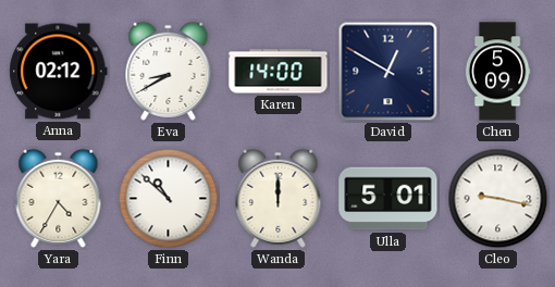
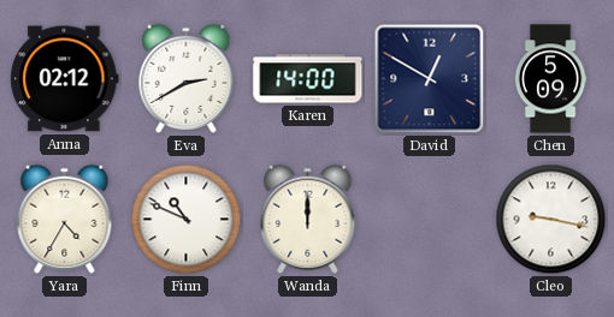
Eva: 8:40 -> 2:40 (187, 78)
Finn: 10:52 -> 10:49 (187, 220)
Ulla: 5:01 -> none (388, 199)
